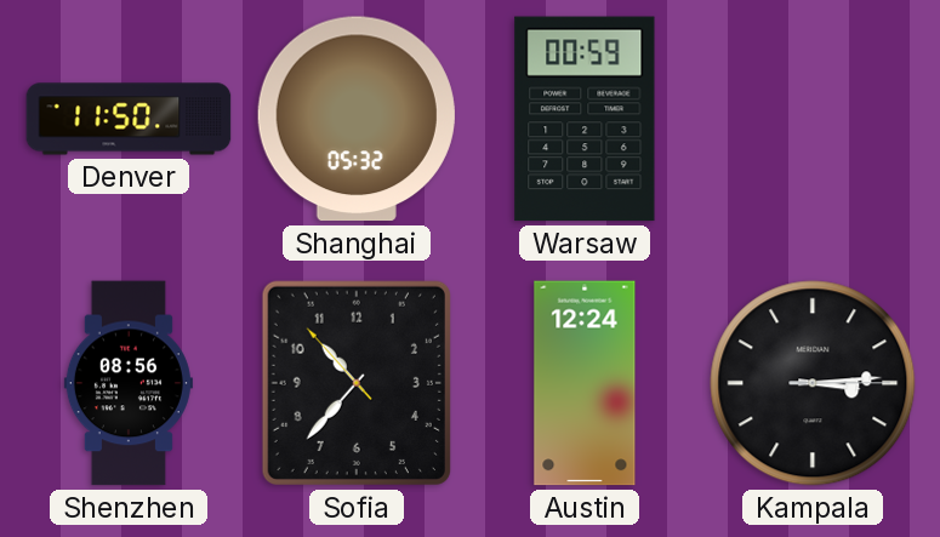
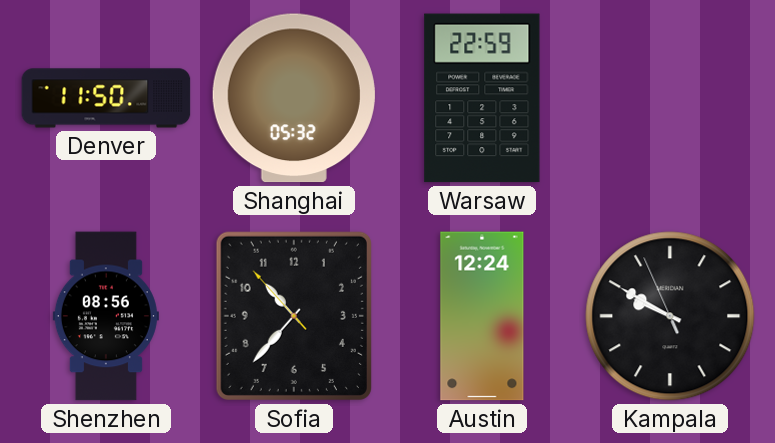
Warsaw: 00:59 -> 22:59 (482, 98)
Kampala: 3:14 -> 9:49 (670, 316)
